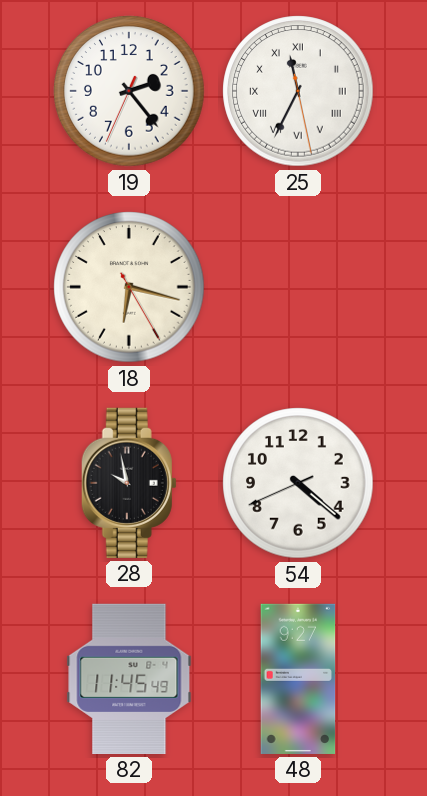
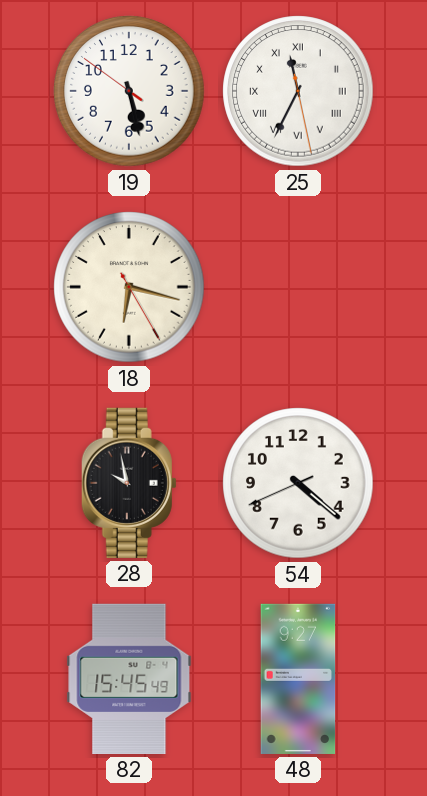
19: 2:23 -> 5:27 (129, 91)
82: 11:45 -> 15:45 (129, 679)
